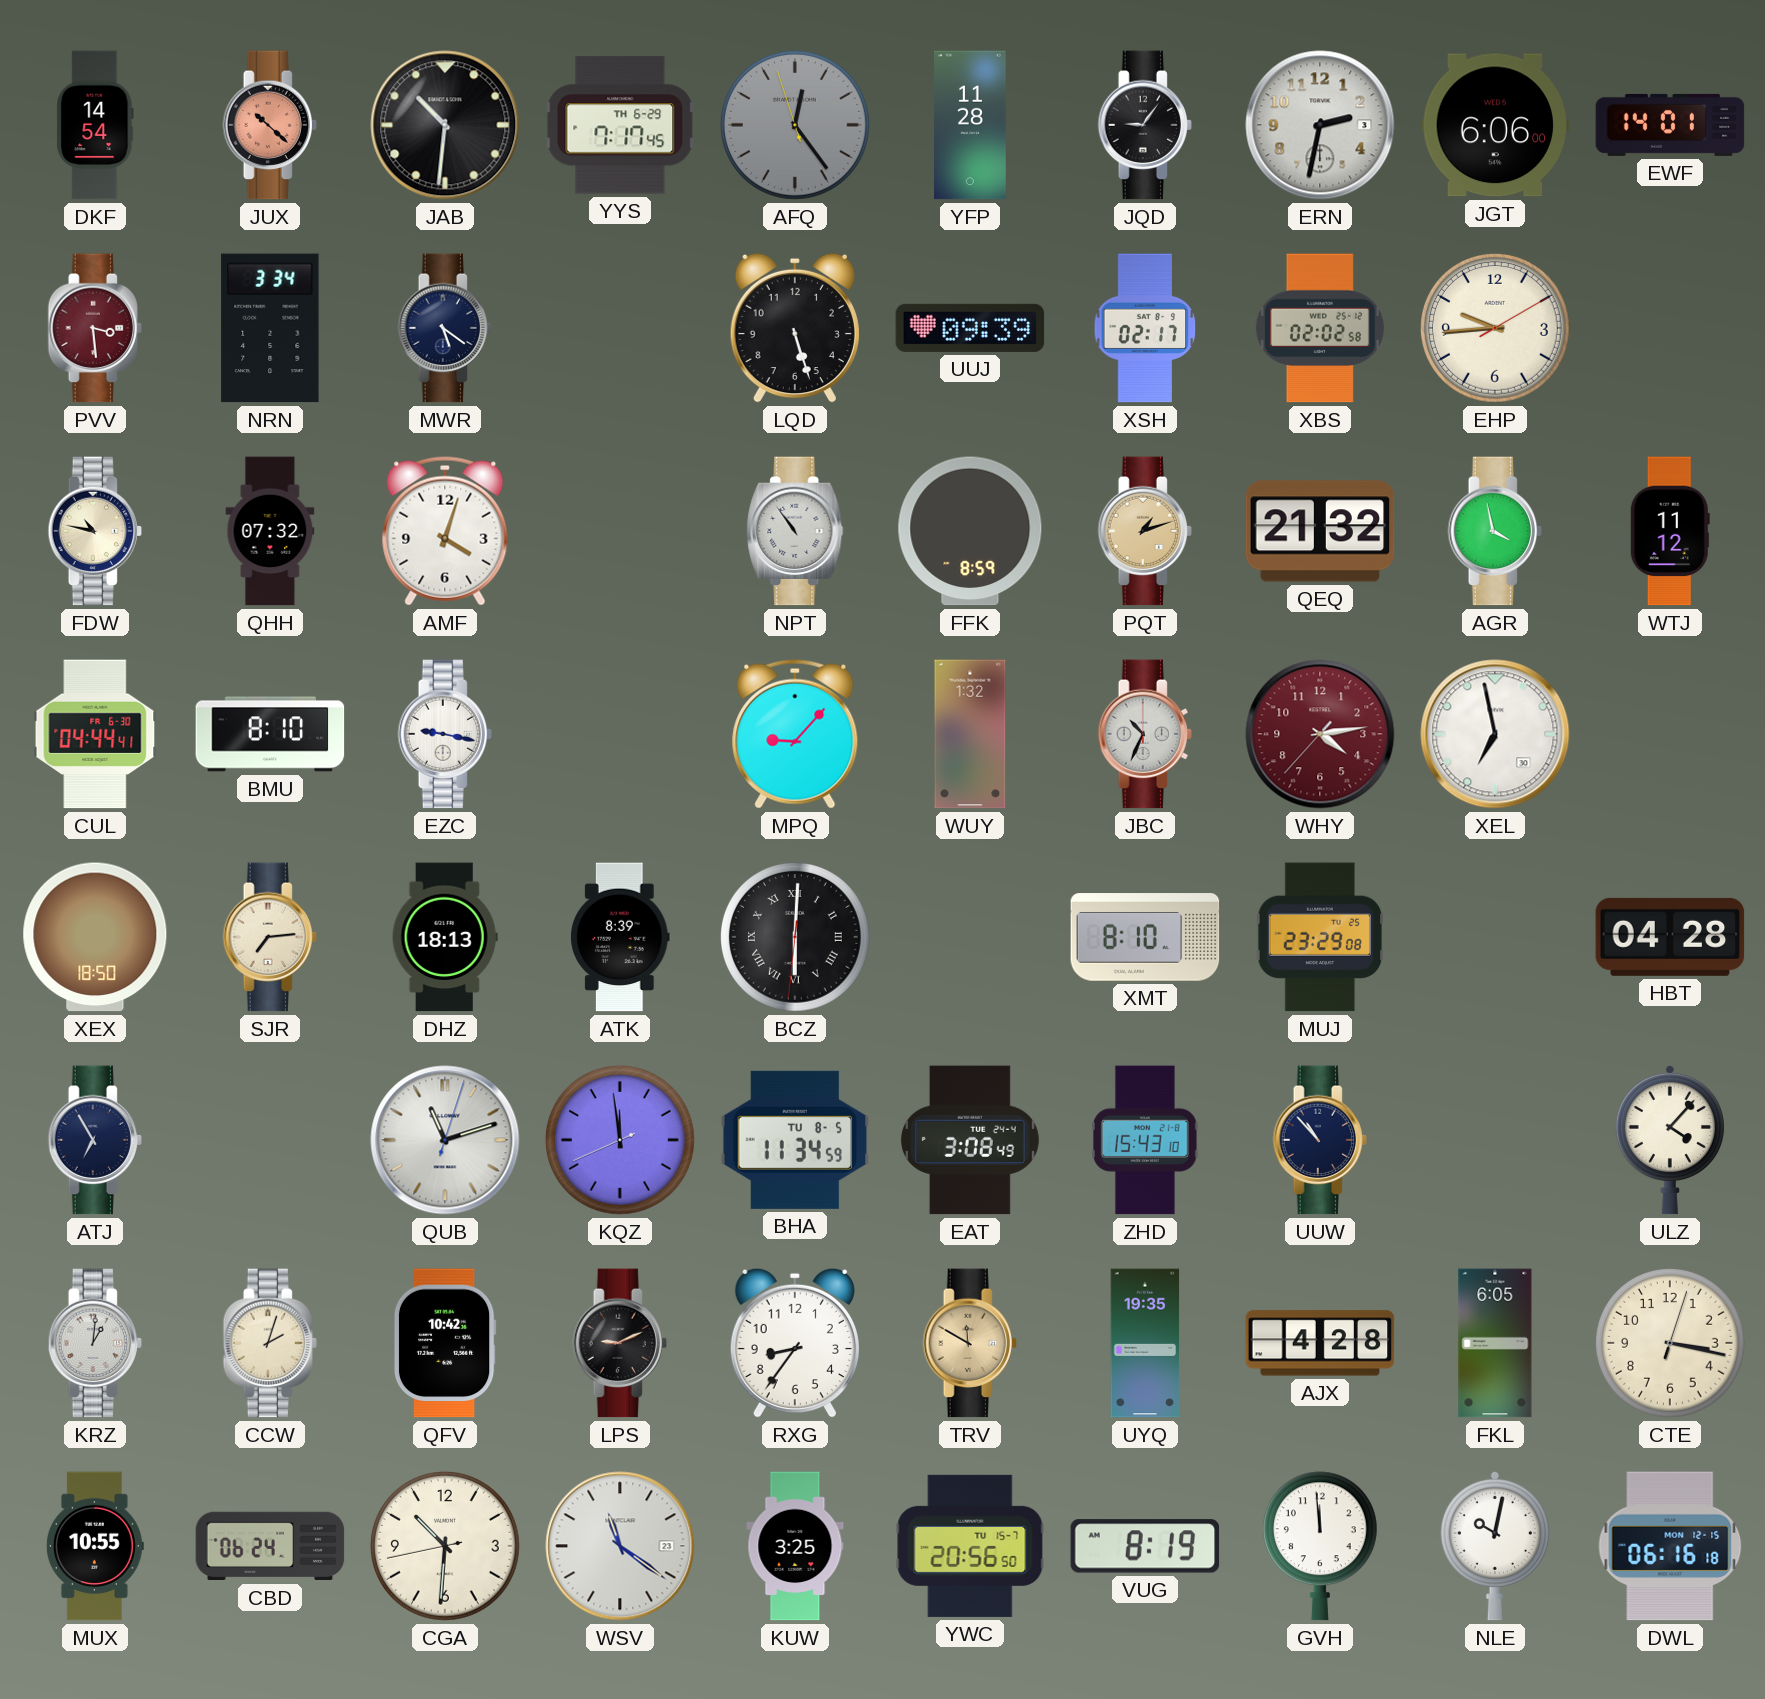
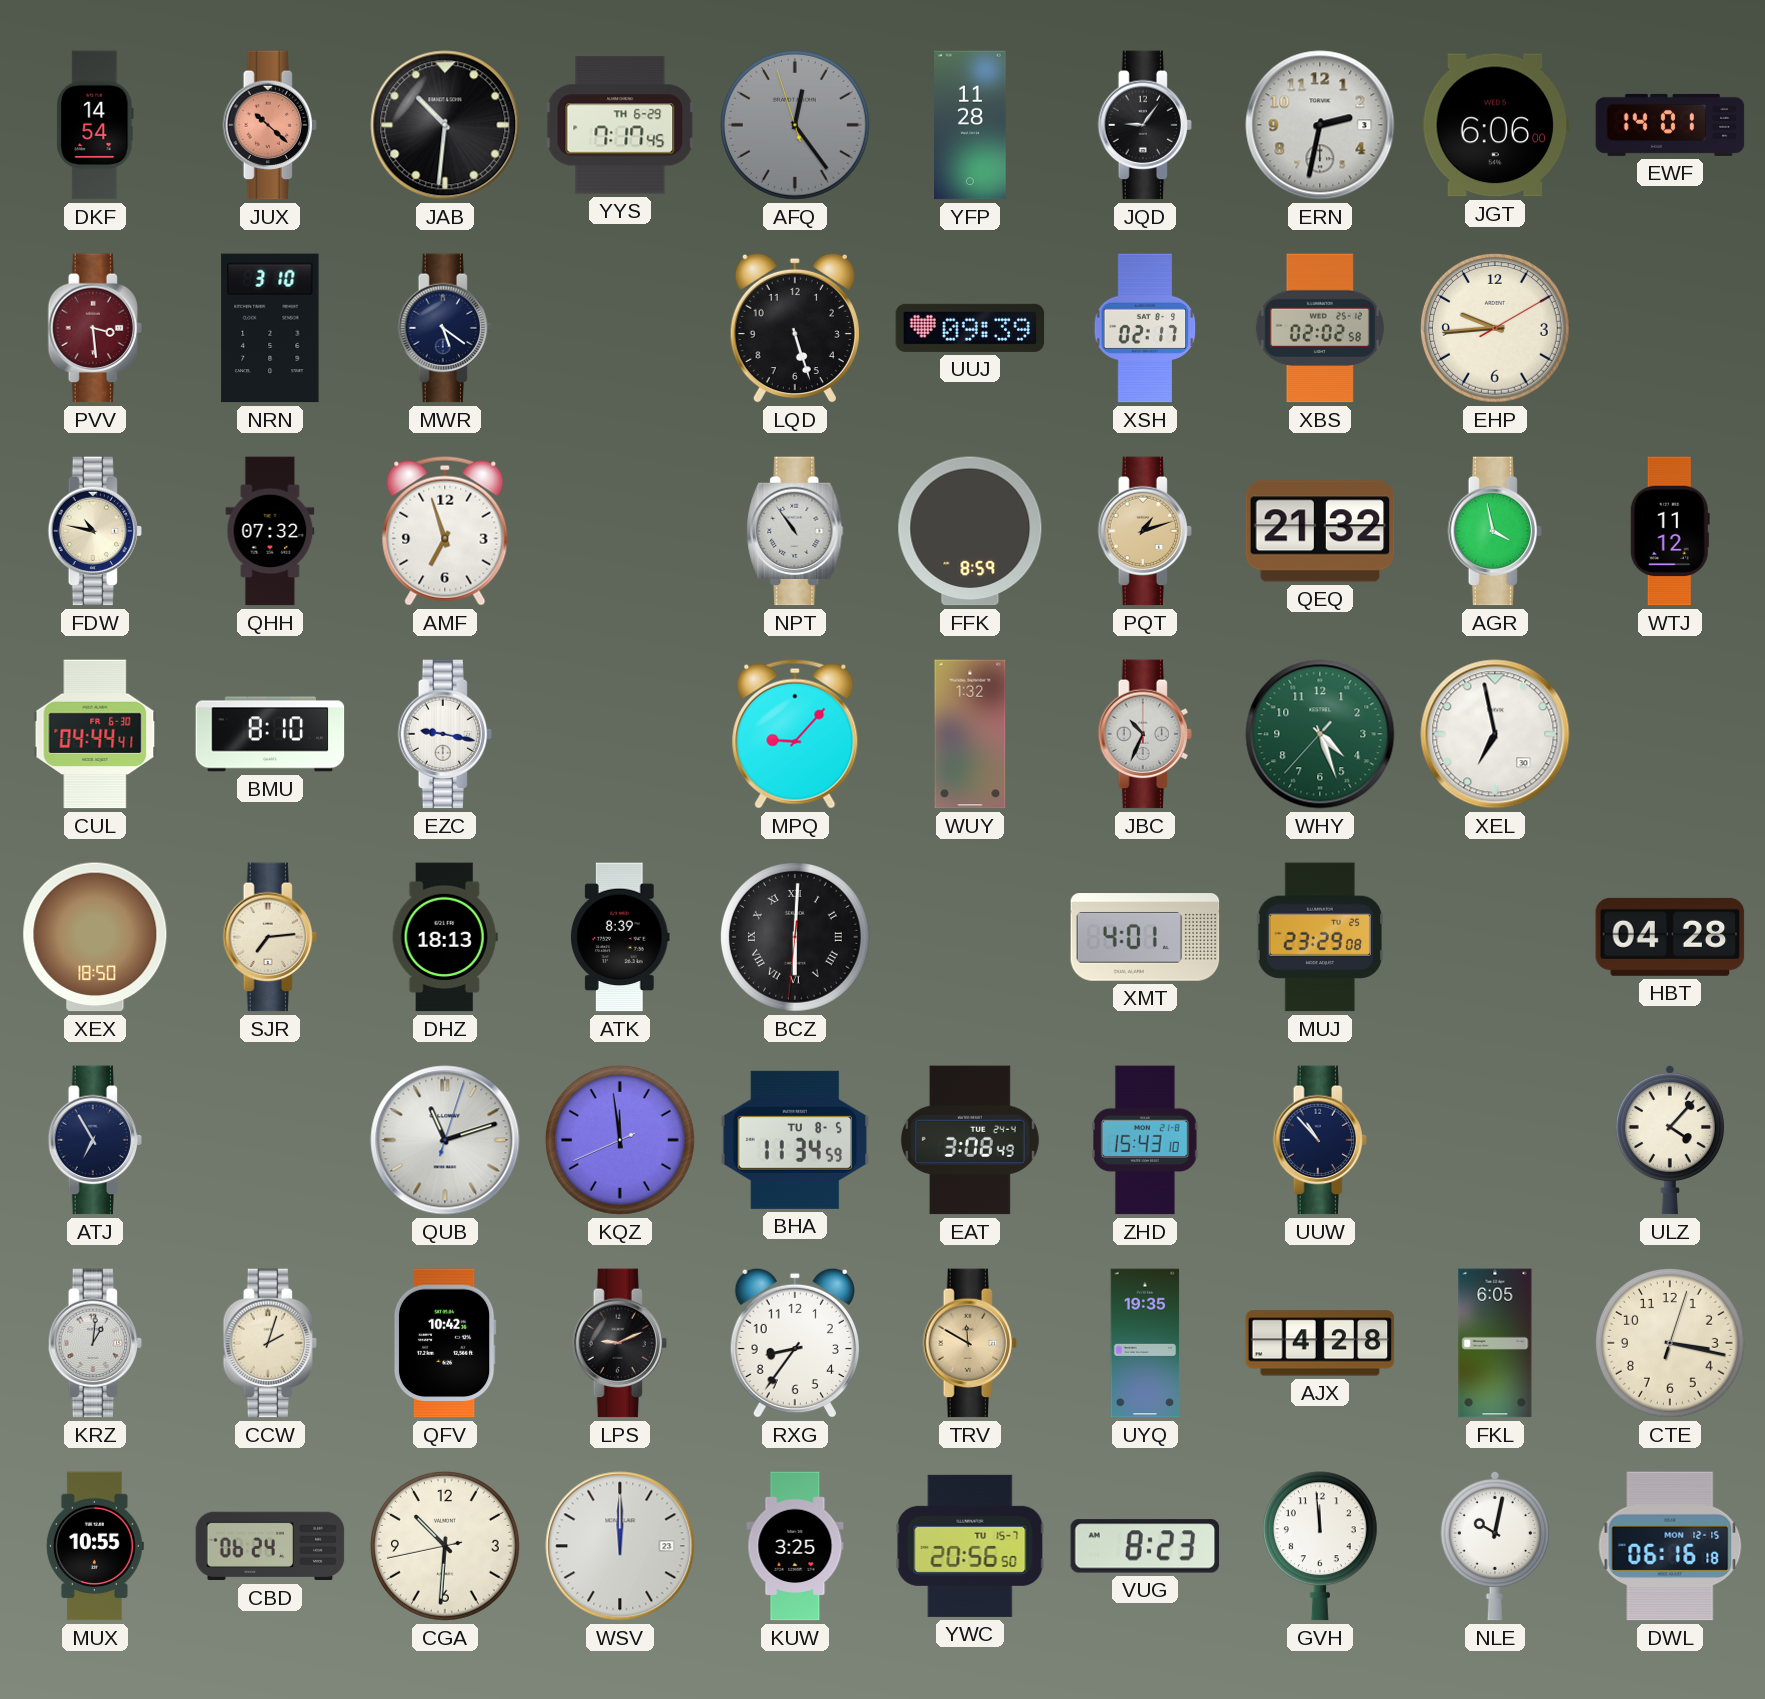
NRN: 3:34 -> 3:10 (270, 328)
AMF: 4:03 -> 6:57 (445, 531)
WHY: 4:13 -> 4:26 (1320, 734)
WHY dial: burgundy -> green (1320, 734)
XMT: 8:10 -> 4:01 (1145, 937)
WSV: 11:21 -> 12:00 (620, 1546)
VUG: 8:19 -> 8:23 (1145, 1546)
